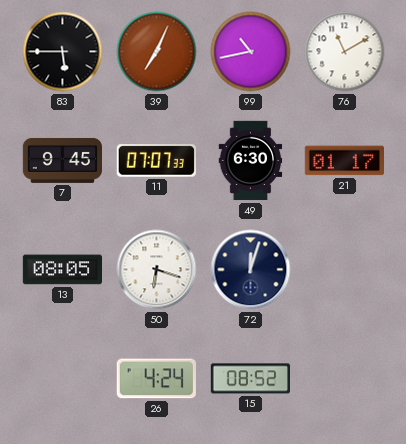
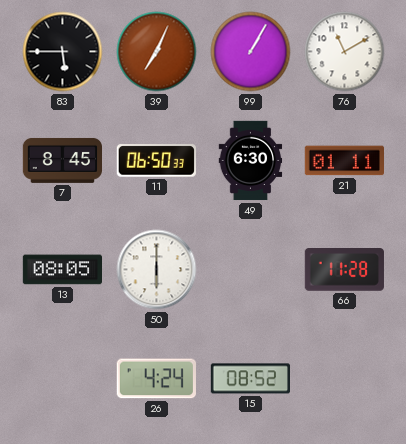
99: 10:43 -> 1:05 (251, 52)
7: 9:45 -> 8:45 (62, 160)
11: 07:07 -> 06:50 (156, 161)
21: 01:17 -> 01:11 (344, 161)
50: 6:18 -> 6:00 (157, 270)
72: 12:03 -> none (251, 270)
66: none -> 11:28 (344, 270)
